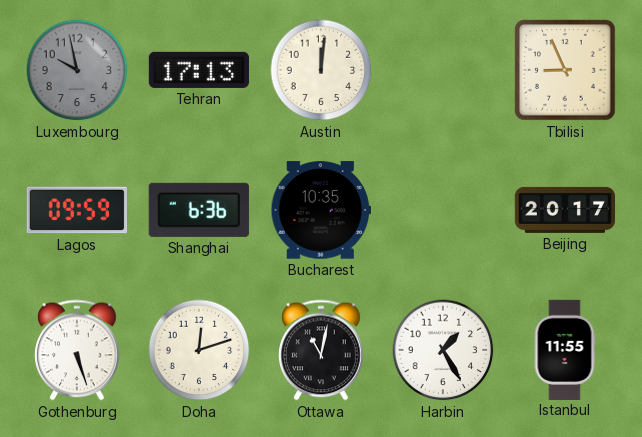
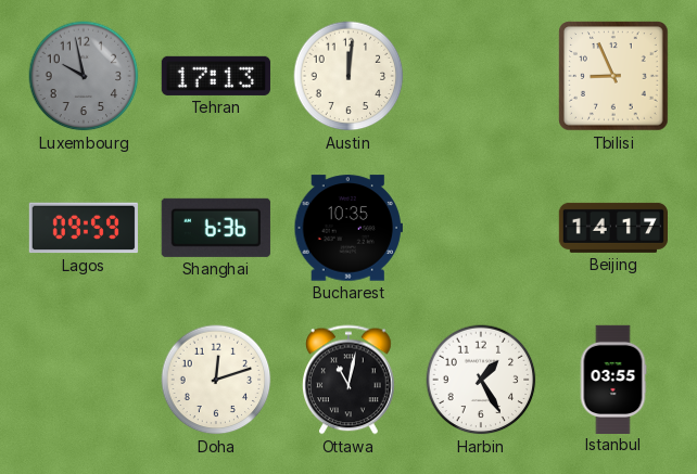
Beijing: 20:17 -> 14:17 (612, 228)
Gothenburg: 5:27 -> none (78, 350)
Istanbul: 11:55 -> 03:55 (613, 379)
